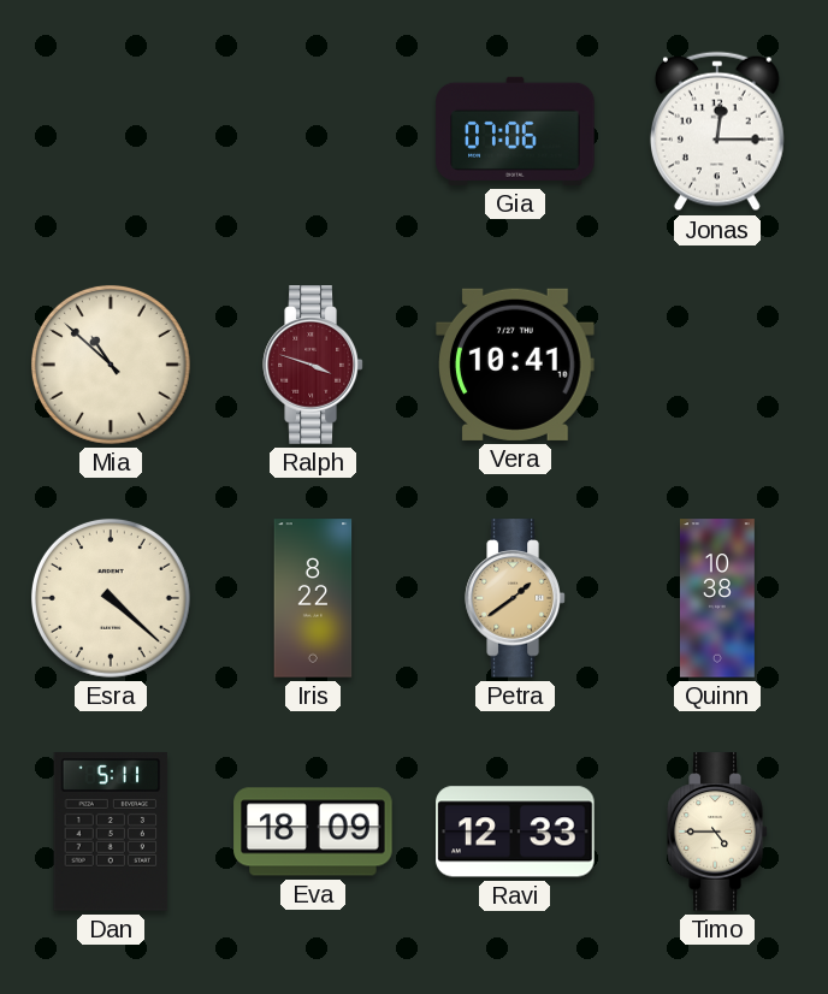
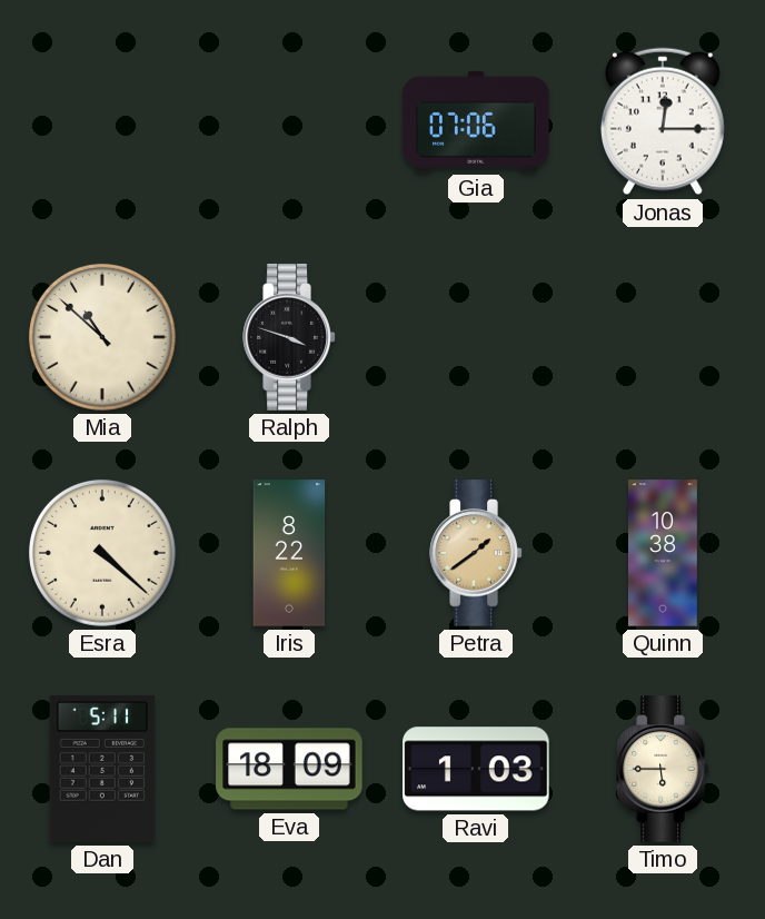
Ralph dial: burgundy -> black (289, 337)
Vera: 10:41 -> none (515, 365)
Ravi: 12:33 -> 1:03 (476, 769)
Timo: 4:45 -> 5:45 (663, 769)
